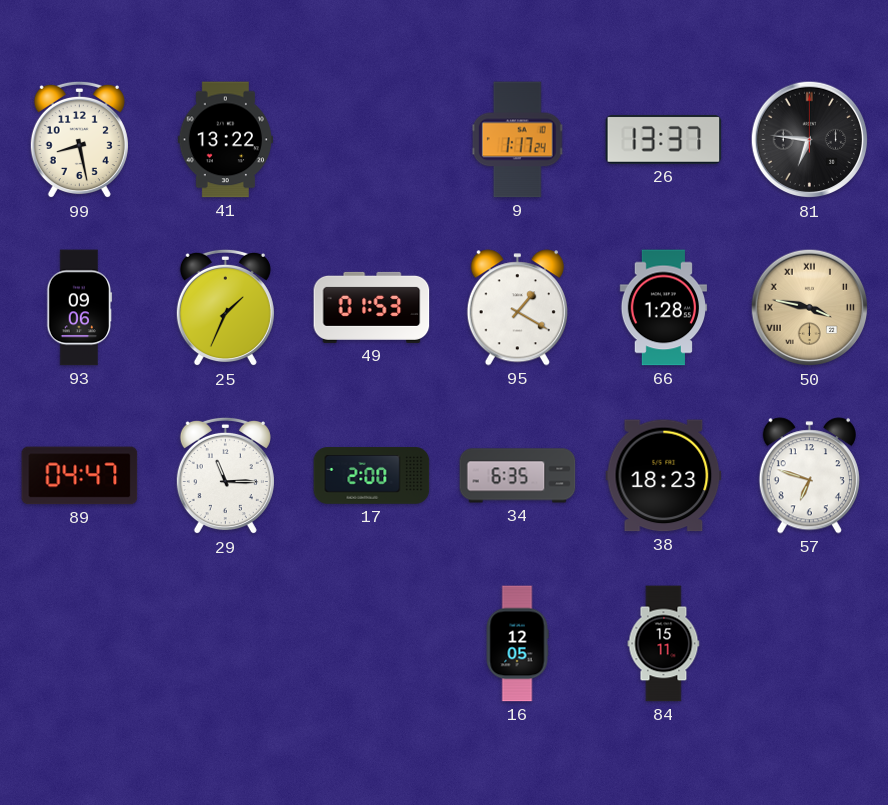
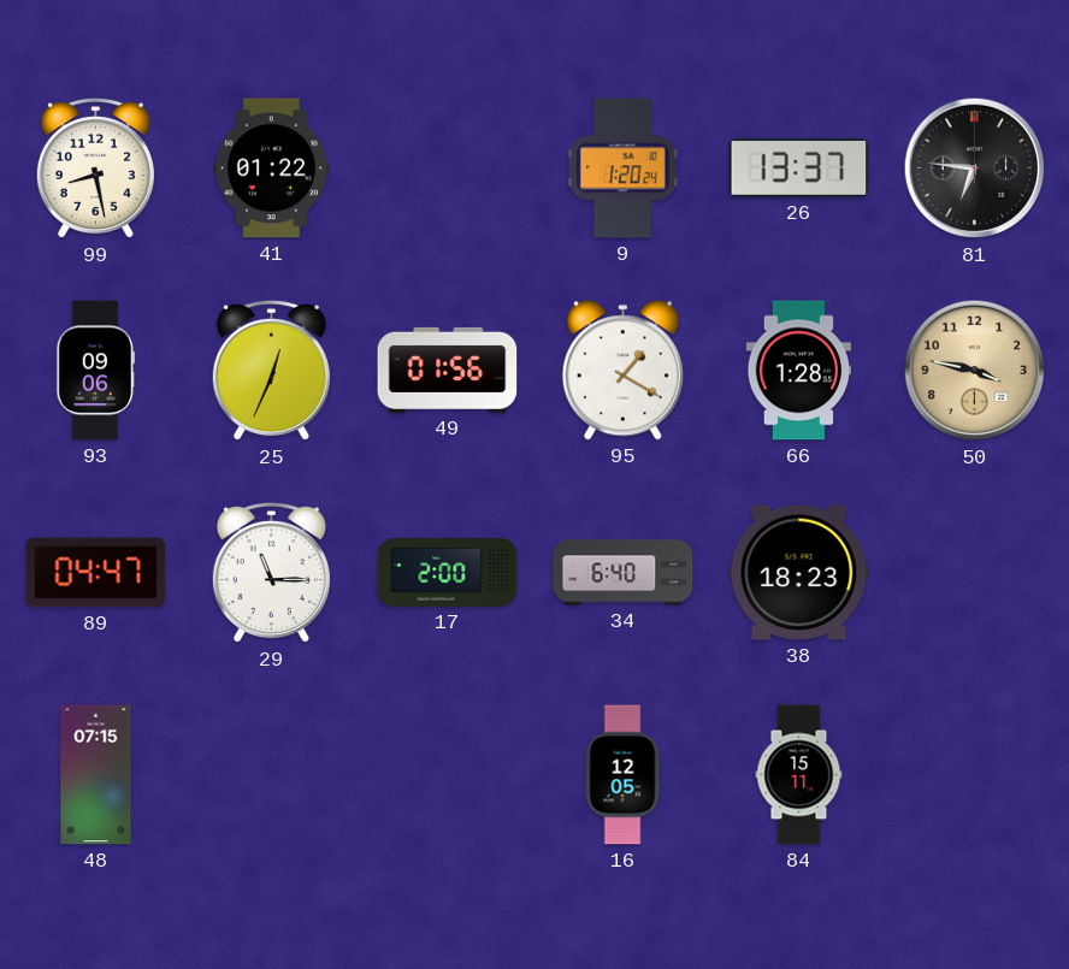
41: 13:22 -> 01:22 (271, 169)
9: 1:17 -> 1:20 (624, 169)
25: 1:34 -> 12:34 (271, 371)
49: 01:53 -> 01:56 (448, 370)
50 numerals: Roman -> Arabic (975, 371)
34: 6:35 -> 6:40 (624, 573)
57: 6:48 -> none (809, 476)
48: none -> 07:15 (96, 775)
